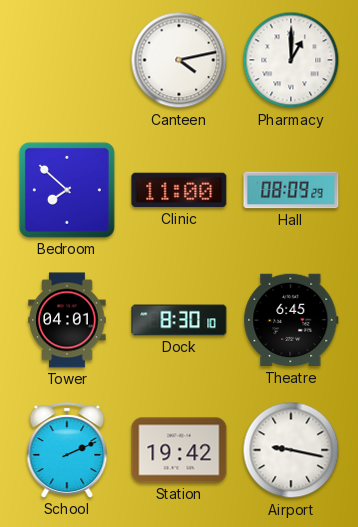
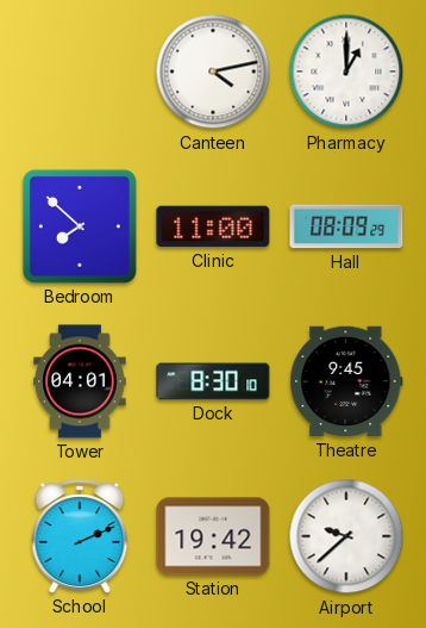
Theatre: 6:45 -> 9:45 (346, 381)
Airport: 9:17 -> 9:38 (346, 536)
